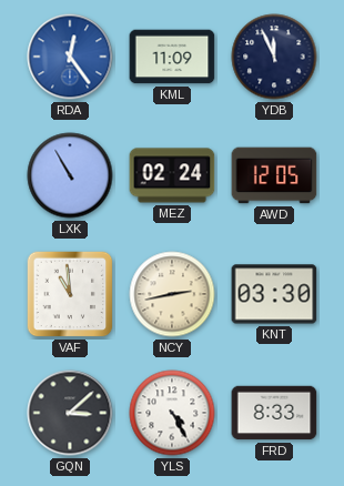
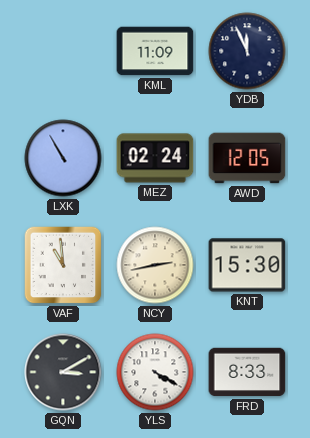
RDA: 12:24 -> none (70, 57)
KNT: 03:30 -> 15:30 (247, 265)
GQN: 3:08 -> 3:10 (63, 372)
YLS: 4:25 -> 4:20 (155, 372)
